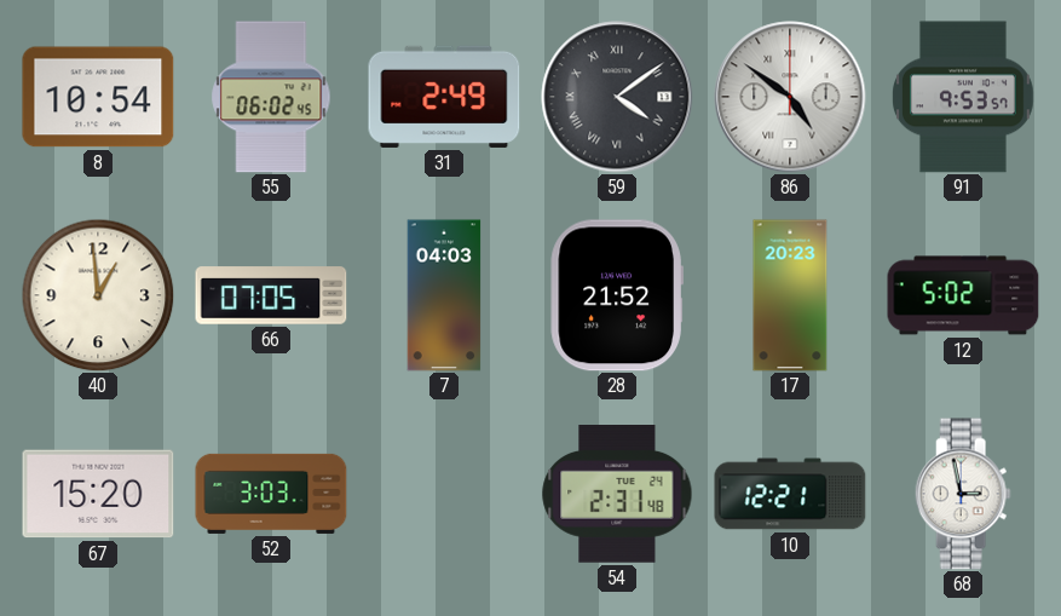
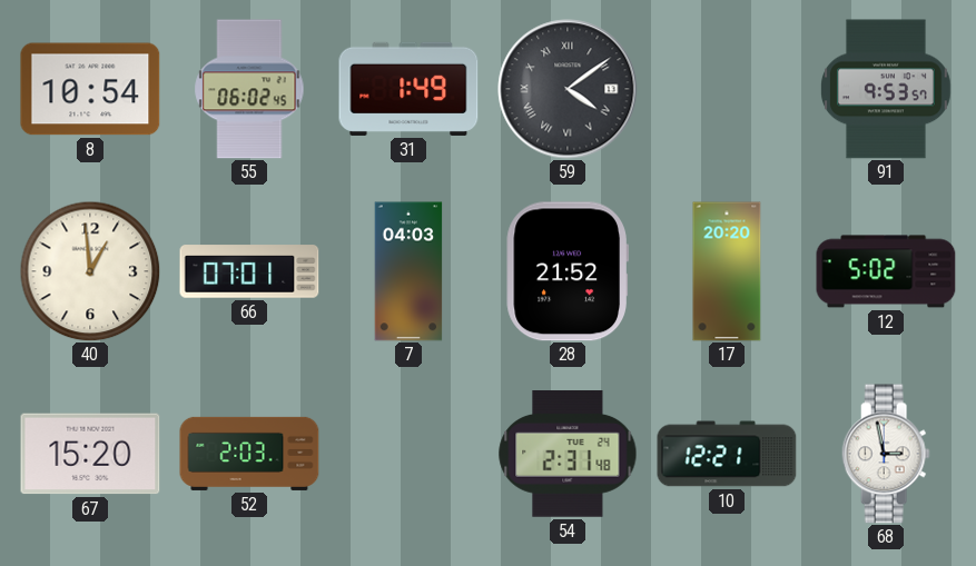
31: 2:49 -> 1:49 (408, 89)
86: 4:51 -> none (790, 97)
66: 07:05 -> 07:01 (249, 271)
17: 20:23 -> 20:20 (727, 271)
52: 3:03 -> 2:03 (249, 454)
